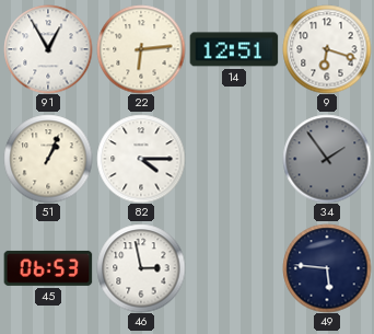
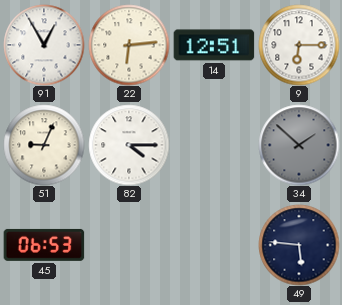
9: 6:18 -> 6:15 (299, 45)
51: 1:04 -> 9:04 (44, 145)
34: 1:54 -> 1:52 (299, 145)
46: 2:58 -> none (141, 268)
